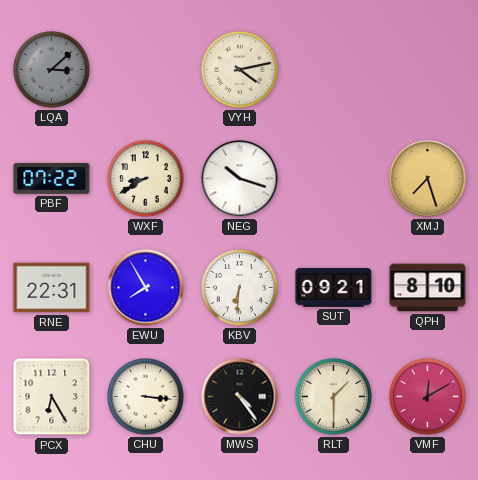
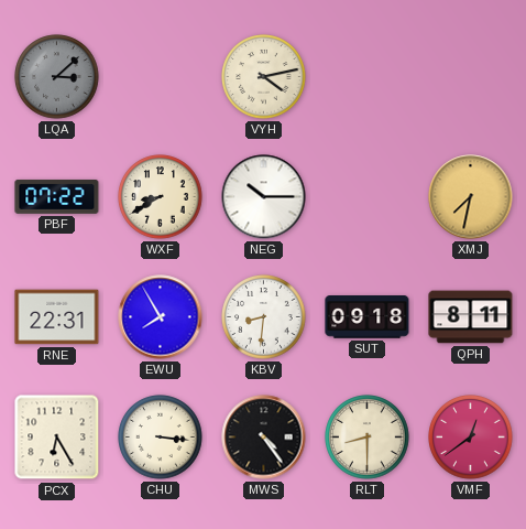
NEG: 10:18 -> 10:15 (264, 197)
XMJ: 7:27 -> 7:32 (471, 197)
KBV: 6:31 -> 8:31 (264, 317)
SUT: 09:21 -> 09:18 (368, 317)
QPH: 8:10 -> 8:11 (471, 317)
RLT: 1:30 -> 8:30 (368, 438)
VMF: 12:10 -> 12:39 (471, 438)
